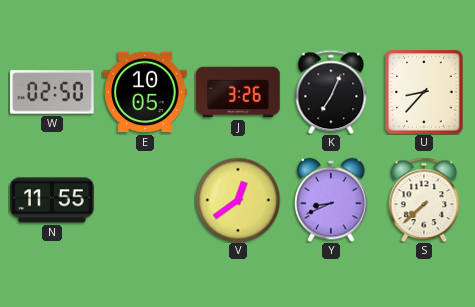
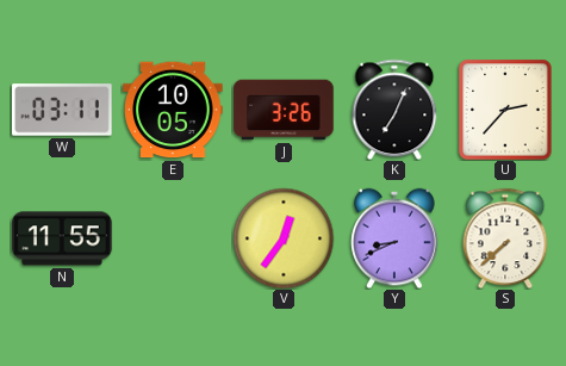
W: 02:50 -> 03:11 (62, 110)
U: 8:37 -> 2:37 (505, 110)
V: 12:39 -> 12:36 (284, 238)
